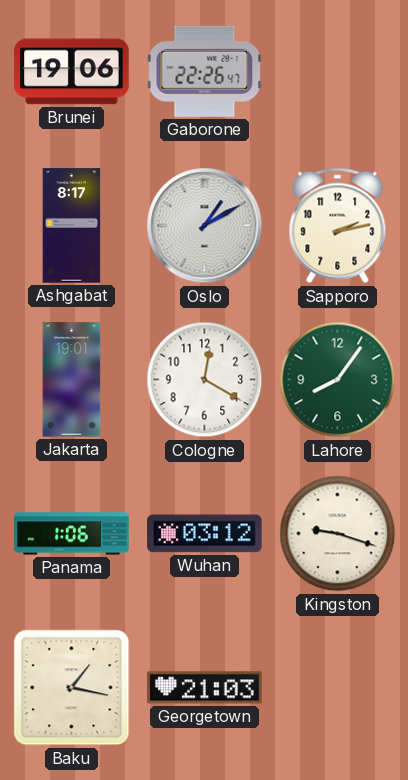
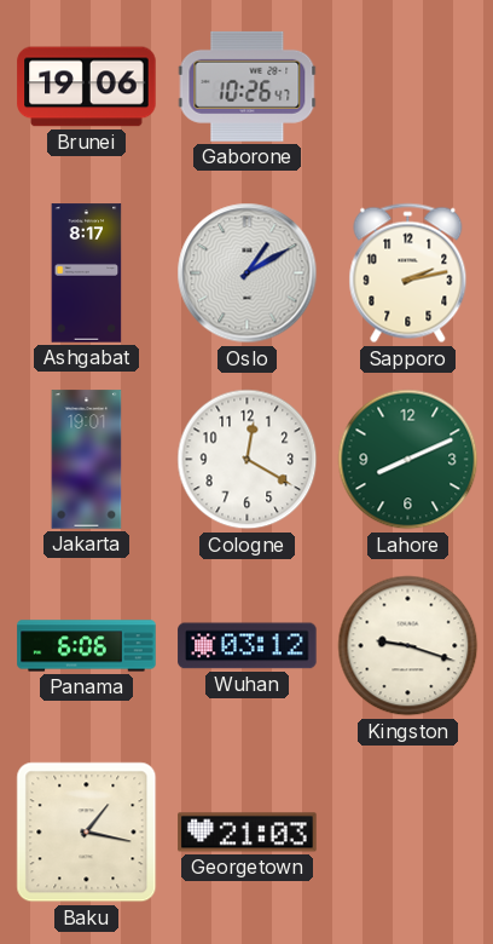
Gaborone: 22:26 -> 10:26 (248, 86)
Lahore: 8:06 -> 8:11 (408, 460)
Panama: 1:06 -> 6:06 (87, 646)
